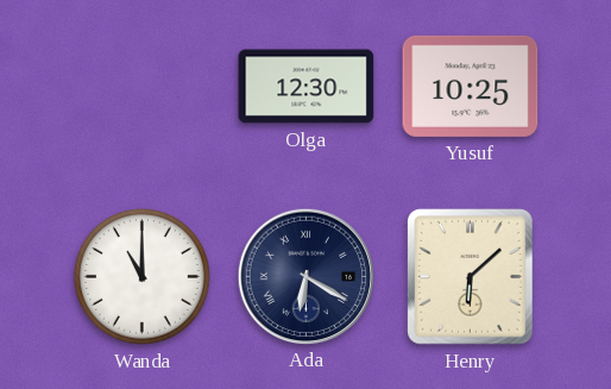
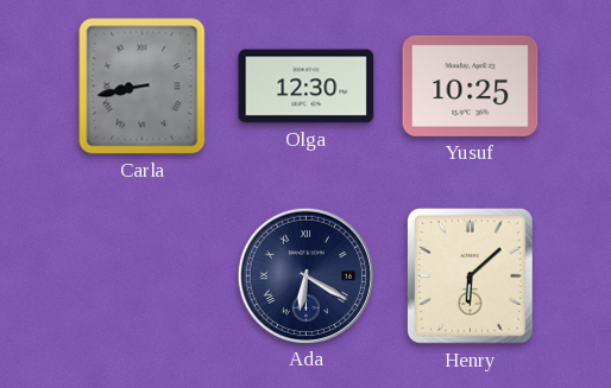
Carla: none -> 8:43 (143, 87)
Wanda: 11:00 -> none (143, 277)
